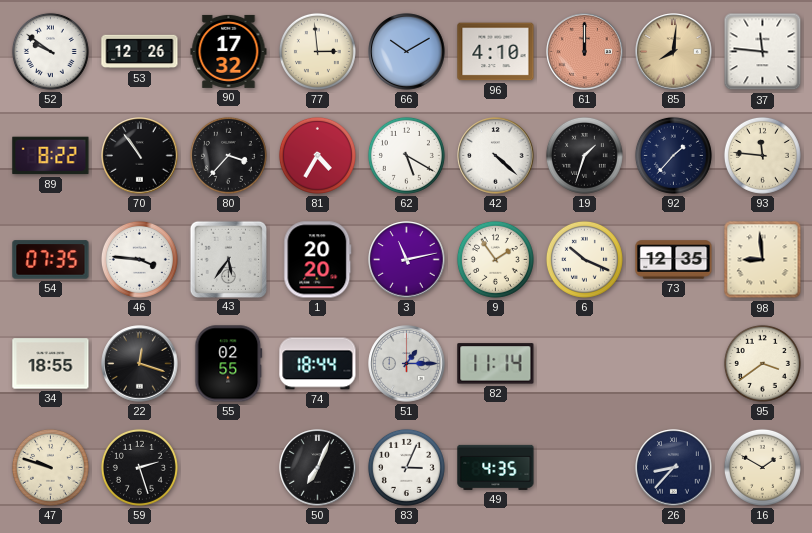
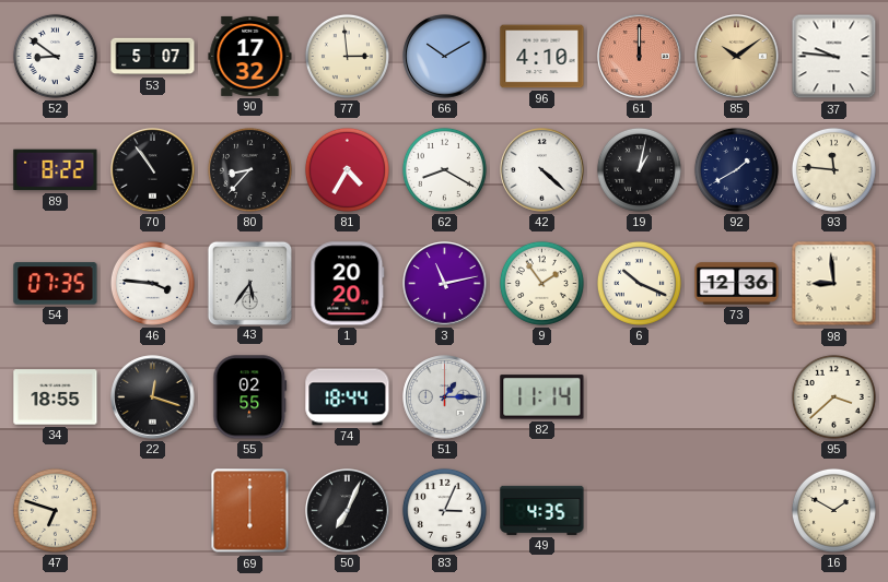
52: 9:51 -> 8:51 (55, 56)
53: 12:26 -> 5:07 (153, 57)
85: 8:01 -> 10:09 (737, 57)
37: 11:46 -> 9:46 (834, 57)
80: 3:37 -> 8:37 (249, 169)
62: 5:20 -> 8:20 (444, 169)
19: 1:33 -> 1:02 (639, 169)
92: 1:37 -> 1:40 (736, 169)
73: 12:35 -> 12:36 (737, 284)
95: 3:39 -> 3:38 (833, 396)
47: 9:48 -> 6:48 (55, 510)
59: 2:27 -> none (139, 467)
69: none -> 6:00 (250, 511)
26: 8:37 -> none (674, 468)
